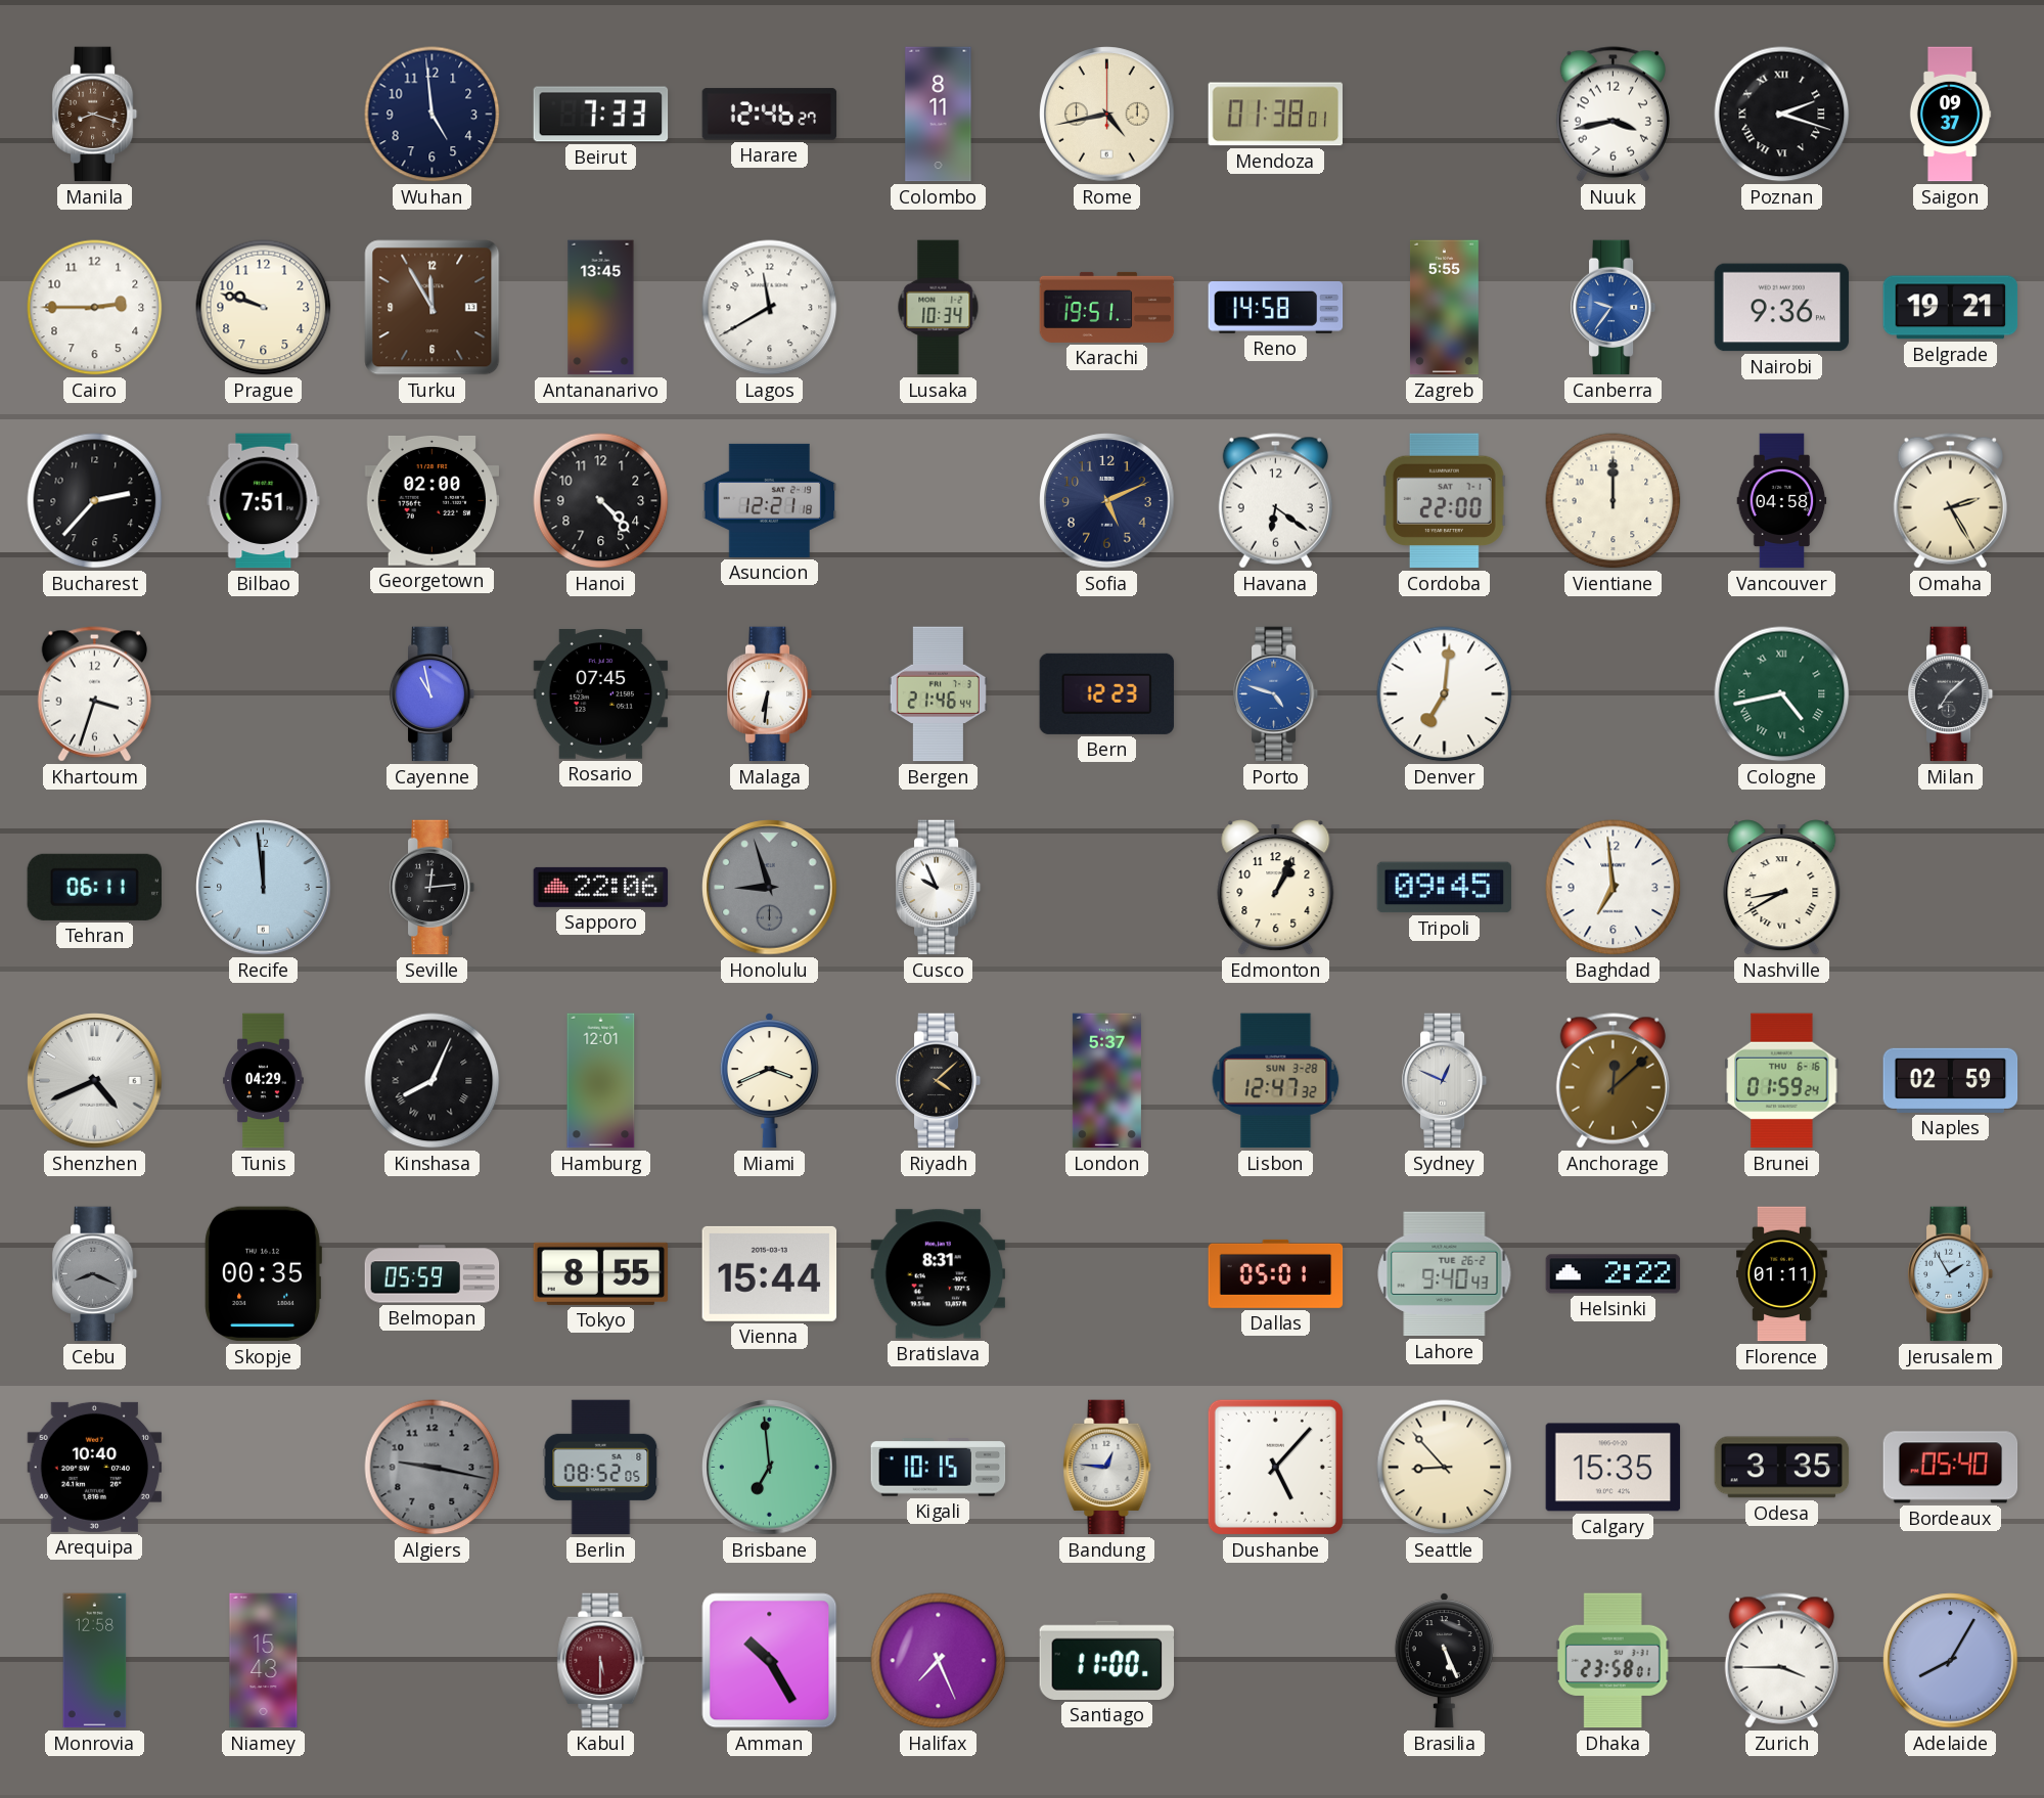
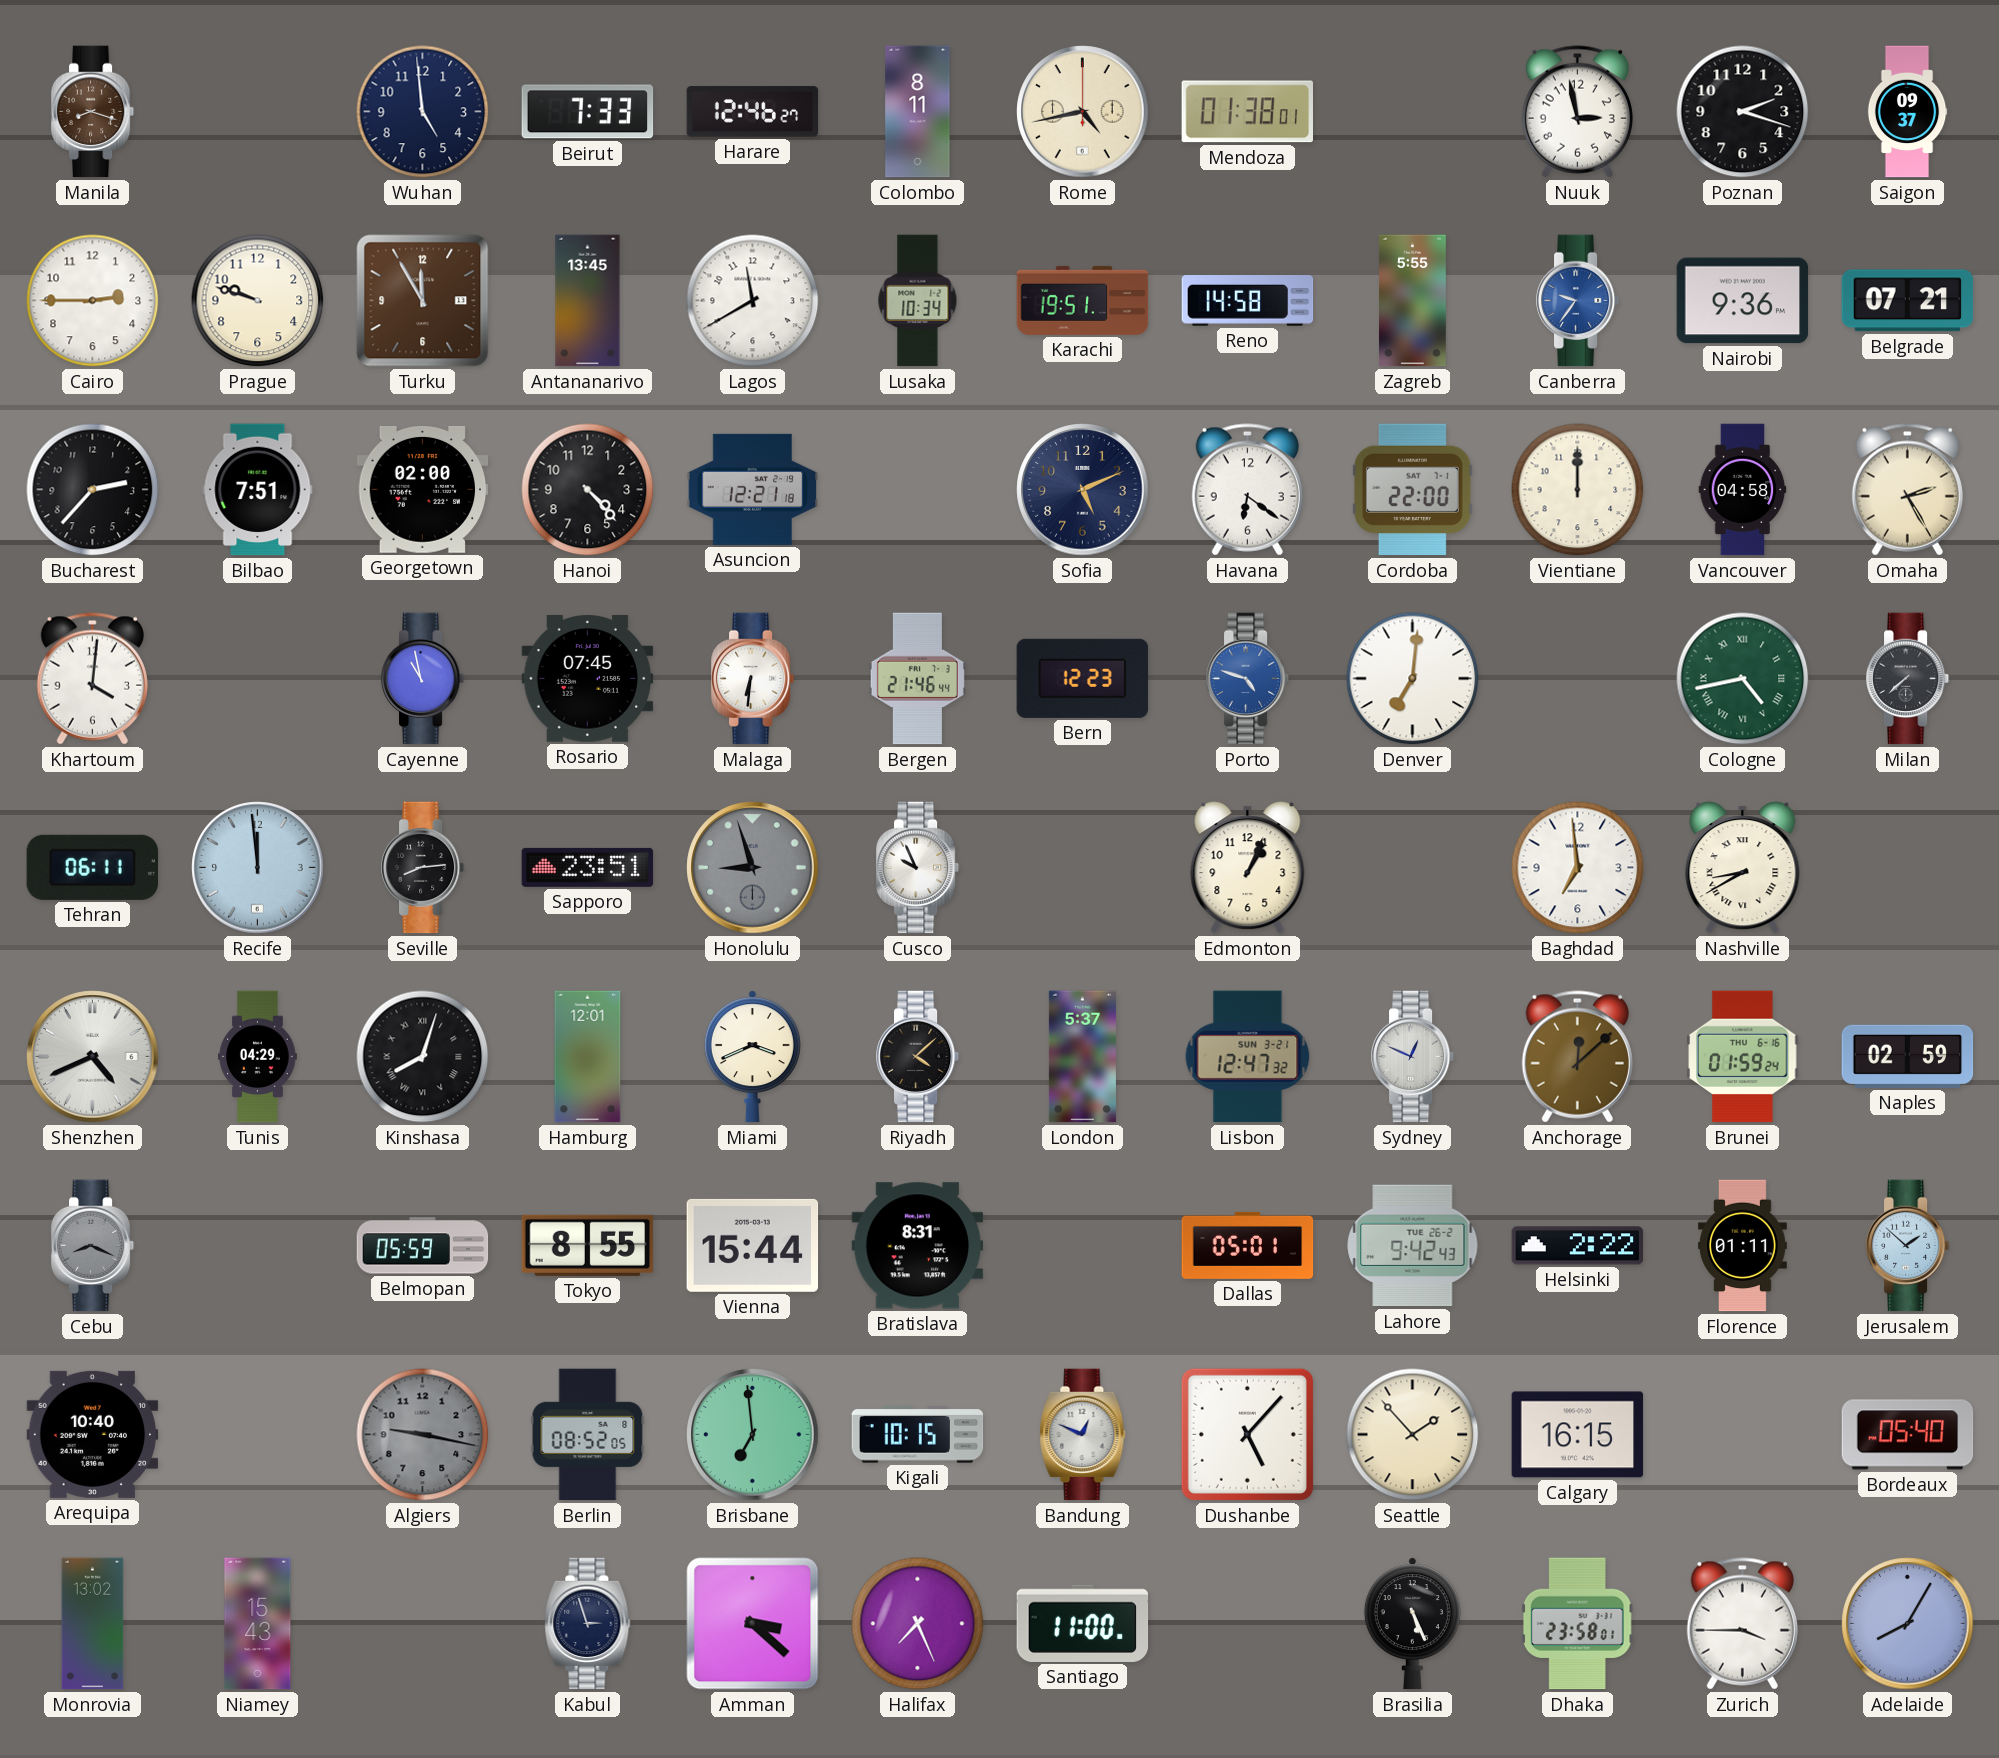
Nuuk: 3:43 -> 2:58 (1577, 112)
Poznan numerals: Roman -> Arabic (1743, 112)
Belgrade: 19:21 -> 07:21 (1908, 301)
Khartoum: 3:33 -> 4:01 (92, 679)
Milan: 7:08 -> 7:38 (1908, 679)
Seville: 12:14 -> 8:14 (423, 868)
Sapporo: 22:06 -> 23:51 (588, 867)
Tripoli: 09:45 -> none (1445, 888)
Kinshasa: 8:04 -> 8:03 (423, 1057)
Lisbon date: SUN 3-28 -> SUN 3-21 (1248, 1057)
Skopje: 00:35 -> none (263, 1274)
Lahore: 9:40 -> 9:42 (1413, 1246)
Jerusalem: 1:55 -> 1:52 (1908, 1246)
Bandung: 12:46 -> 12:49 (1083, 1435)
Seattle: 8:53 -> 1:53 (1413, 1435)
Calgary: 15:35 -> 16:15 (1578, 1435)
Odesa: 3:35 -> none (1782, 1468)
Monrovia: 12:58 -> 13:02 (93, 1624)
Kabul: 5:30 -> 2:57 (588, 1624)
Kabul dial: burgundy -> navy (588, 1624)
Amman: 10:25 -> 3:22 (753, 1624)
